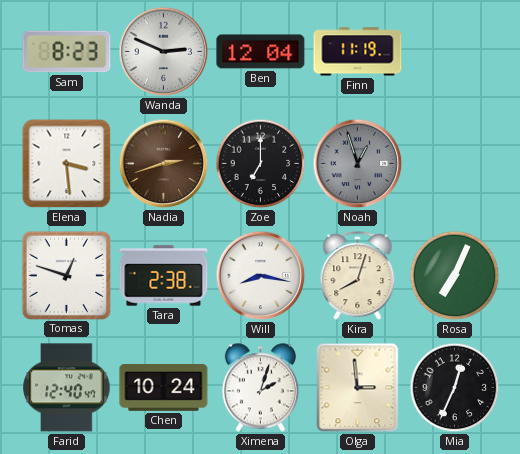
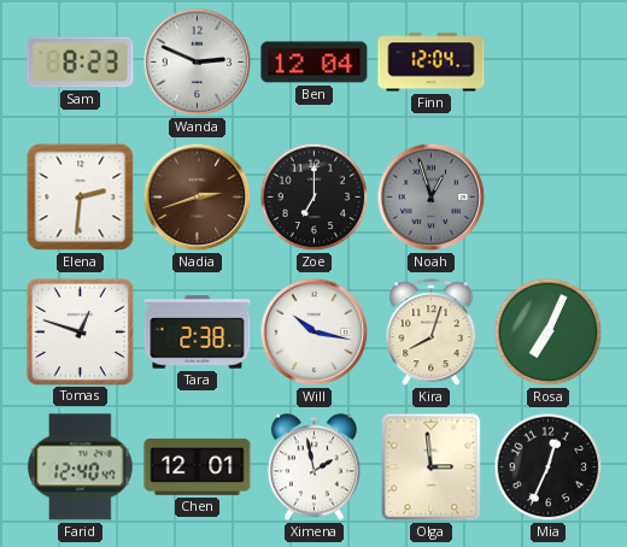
Finn: 11:19 -> 12:04 (432, 63)
Elena: 3:29 -> 2:31 (81, 198)
Will: 8:17 -> 10:17 (315, 333)
Chen: 10:24 -> 12:01 (198, 466)
Ximena: 2:03 -> 1:58 (313, 467)
